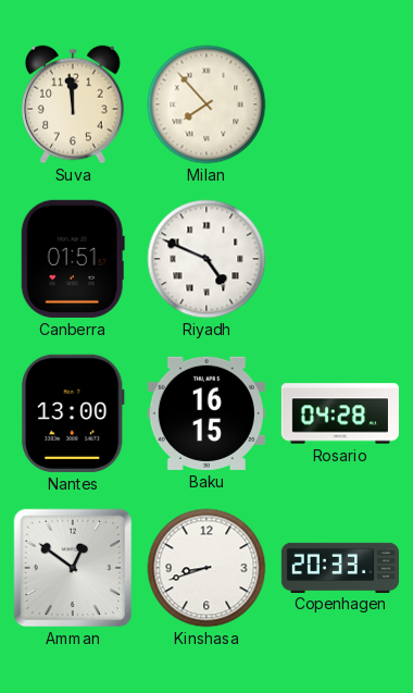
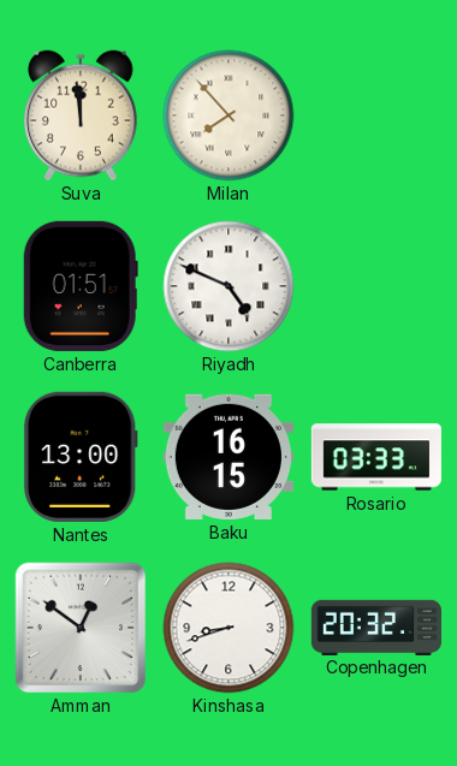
Rosario: 04:28 -> 03:33 (376, 457)
Copenhagen: 20:33 -> 20:32 (375, 627)
